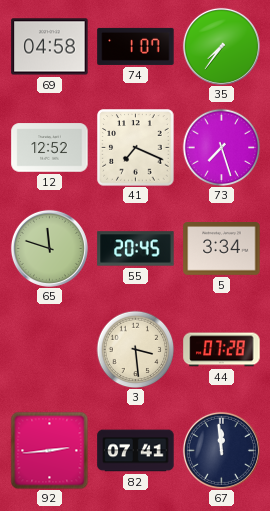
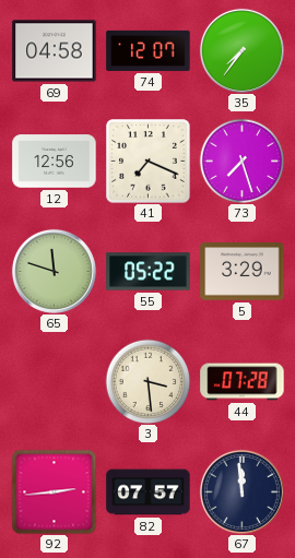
74: 1:07 -> 12:07 (149, 50)
12: 12:52 -> 12:56 (55, 162)
55: 20:45 -> 05:22 (149, 272)
5: 3:34 -> 3:29 (243, 272)
82: 07:41 -> 07:57 (149, 492)
